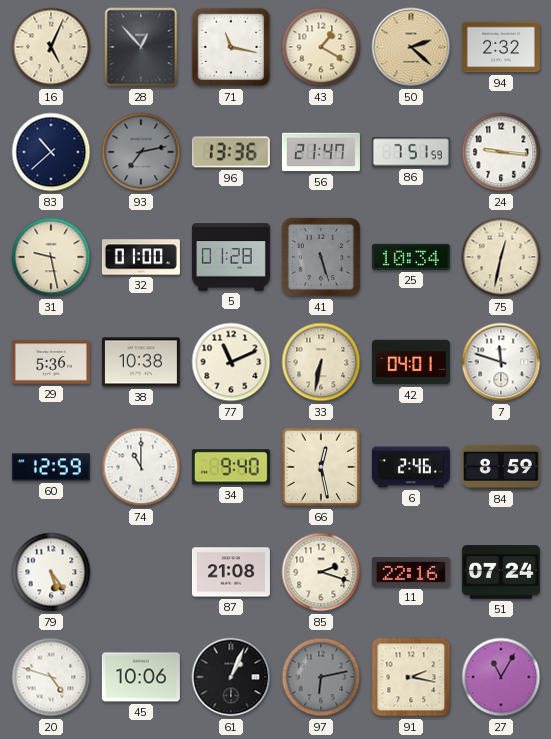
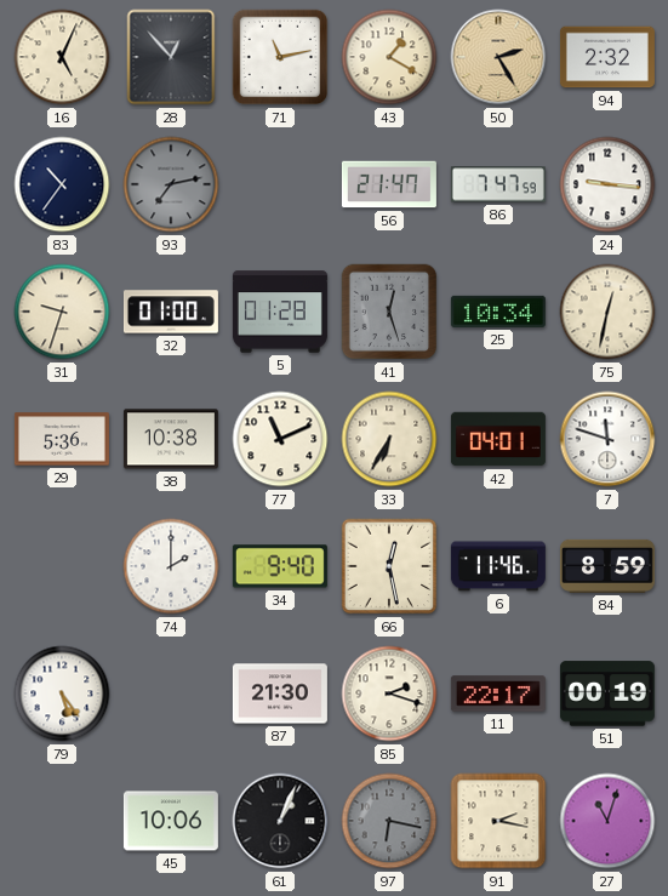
71: 11:17 -> 11:13 (280, 57)
50: 2:22 -> 2:25 (498, 57)
83: 10:38 -> 10:36 (62, 184)
96: 13:36 -> none (231, 152)
86: 7:51 -> 7:47 (498, 184)
31: 9:28 -> 9:33 (62, 312)
41: 5:27 -> 12:27 (389, 312)
33: 6:32 -> 6:35 (389, 439)
60: 12:59 -> none (51, 467)
74: 11:00 -> 2:00 (171, 566)
6: 2:46 -> 11:46 (498, 566)
87: 21:08 -> 21:30 (280, 694)
11: 22:16 -> 22:17 (498, 694)
51: 07:24 -> 00:19 (607, 694)
20: 4:48 -> none (51, 677)
97: 6:13 -> 6:17 (389, 821)
27: 11:05 -> 11:03 (607, 821)
